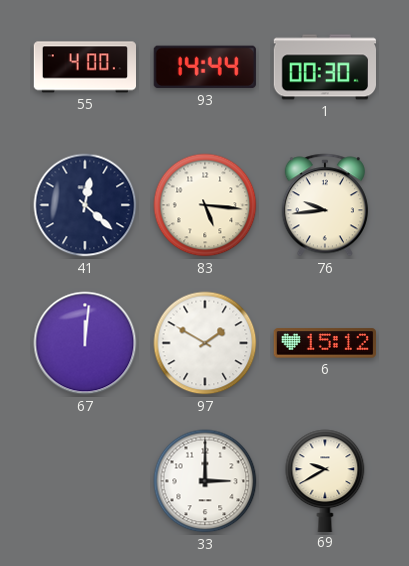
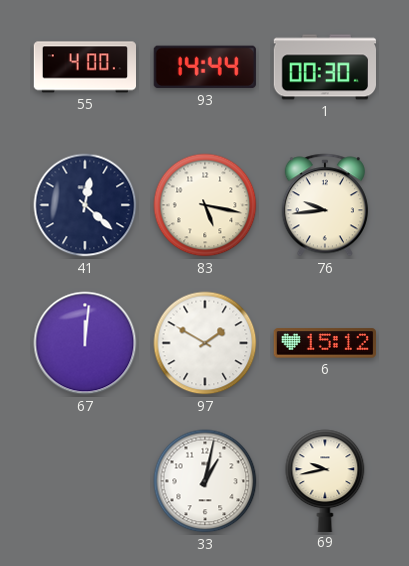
83: 5:16 -> 5:17 (205, 205)
33: 3:00 -> 1:02 (205, 481)
69: 9:40 -> 9:43 (325, 480)
